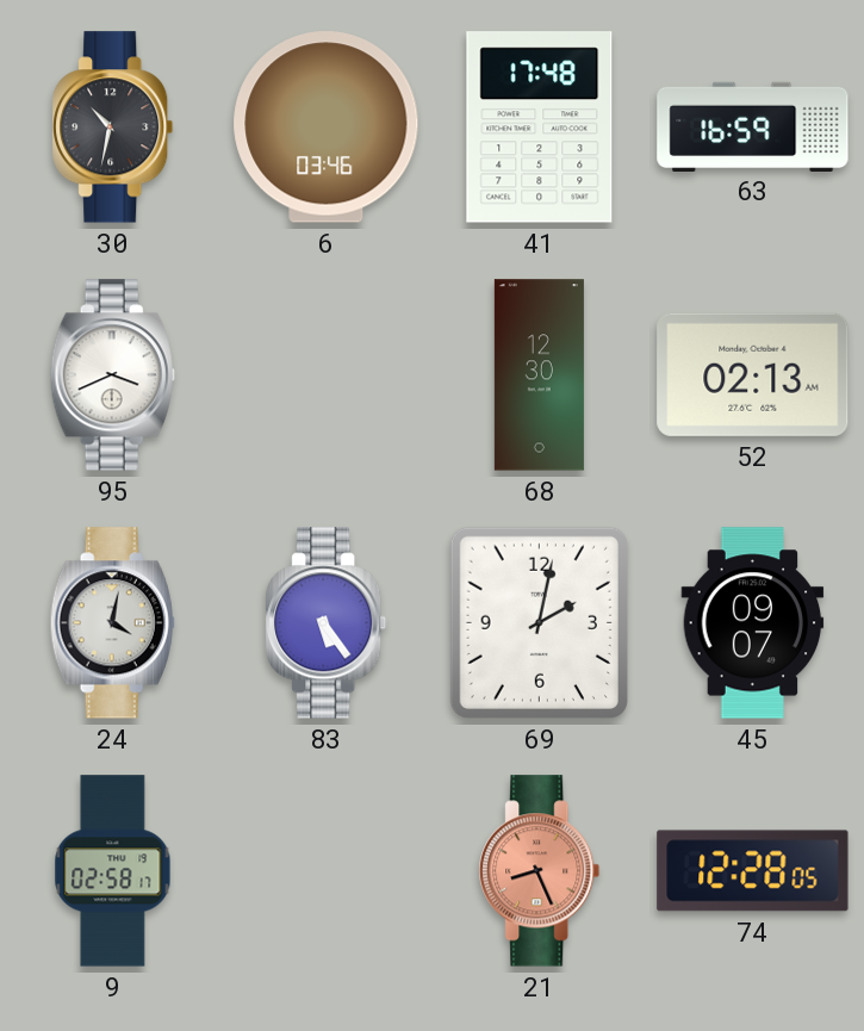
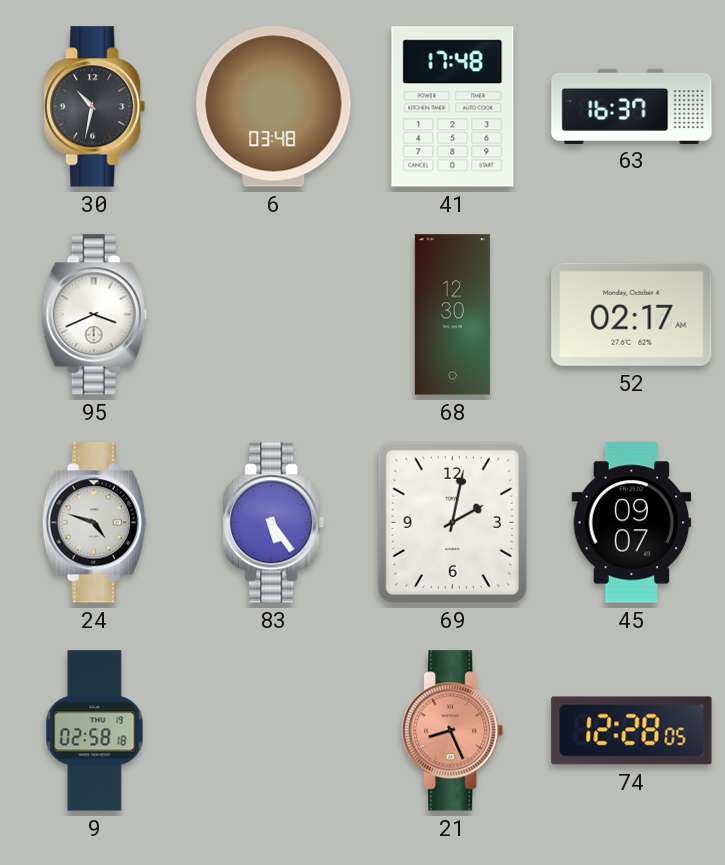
6: 03:46 -> 03:48 (274, 107)
63: 16:59 -> 16:37 (632, 106)
52: 02:13 -> 02:17 (632, 314)
24: 4:02 -> 4:48 (94, 523)
9: 02:58:17 -> 02:58:18 (95, 731)
